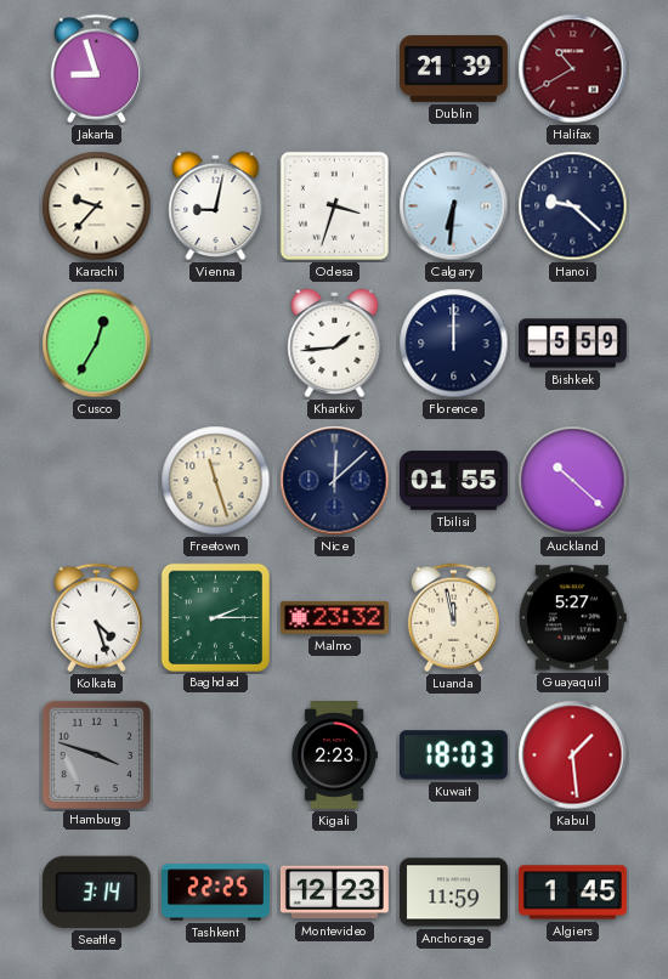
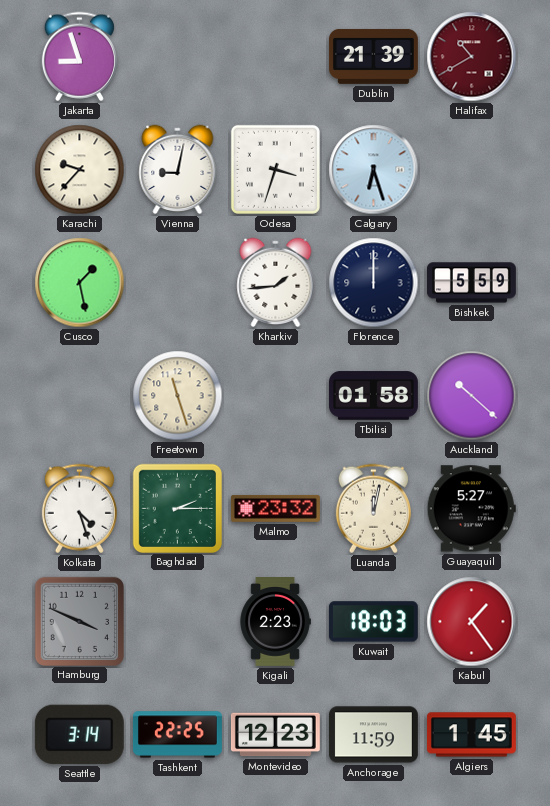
Calgary: 6:31 -> 6:27 (374, 170)
Hanoi: 9:22 -> none (573, 206)
Cusco: 12:35 -> 1:28 (80, 283)
Nice: 12:08 -> none (335, 481)
Tbilisi: 01:55 -> 01:58 (373, 396)
Luanda: 11:58 -> 12:02 (373, 509)
Hamburg: 3:48 -> 3:49 (79, 621)
Kabul: 1:29 -> 1:24 (472, 622)
